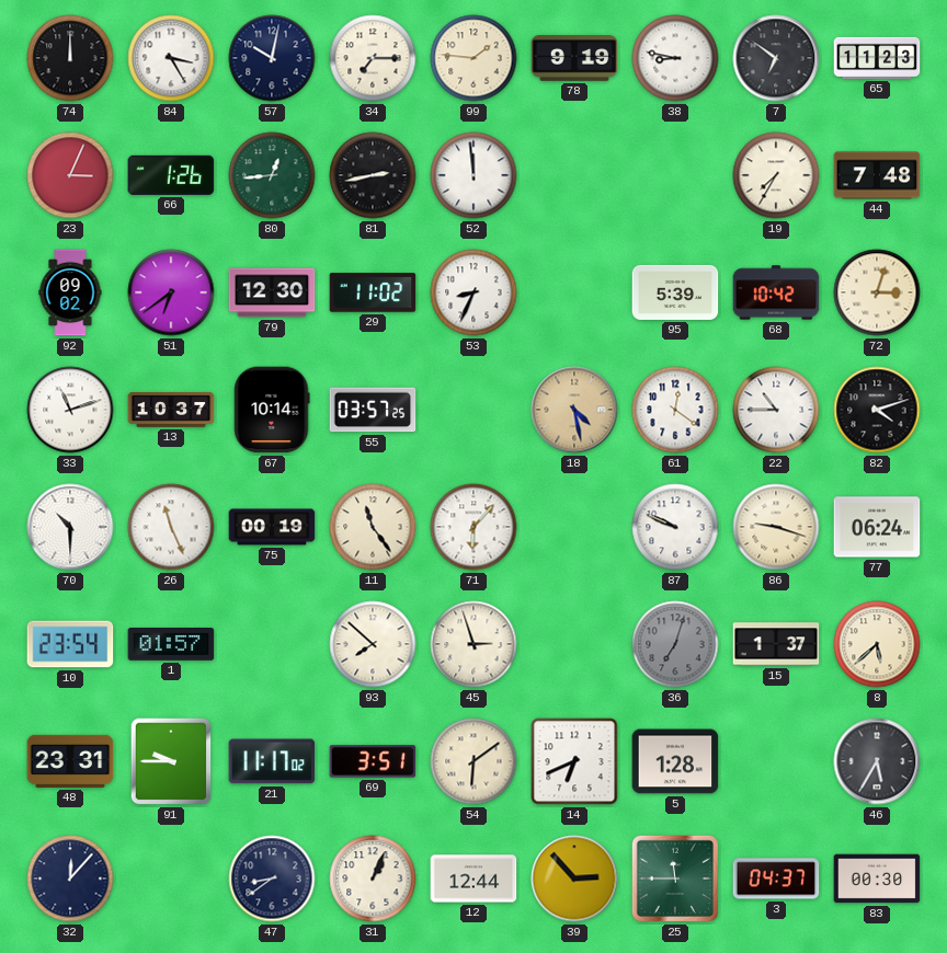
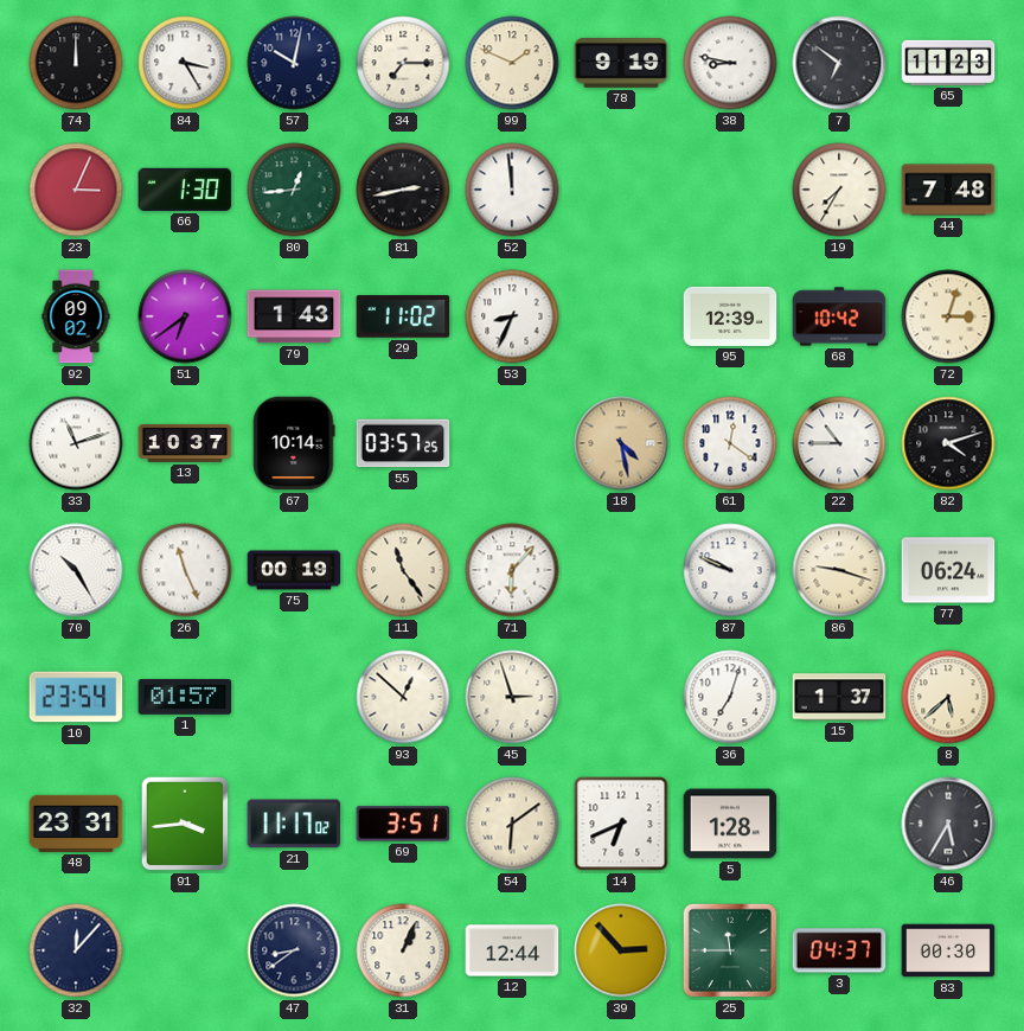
99: 1:46 -> 1:49 (512, 63)
66: 1:26 -> 1:30 (185, 190)
79: 12:30 -> 1:43 (294, 316)
95: 5:39 -> 12:39 (730, 316)
70: 10:30 -> 10:25 (76, 570)
93: 7:52 -> 12:52 (403, 697)
36 dial: grey -> white (730, 697)
91: 9:45 -> 3:44 (185, 824)
